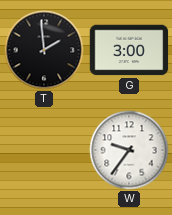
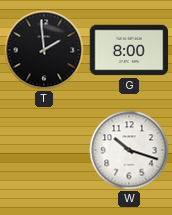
G: 3:00 -> 8:00 (129, 50)
W: 9:36 -> 10:18 (129, 150)
